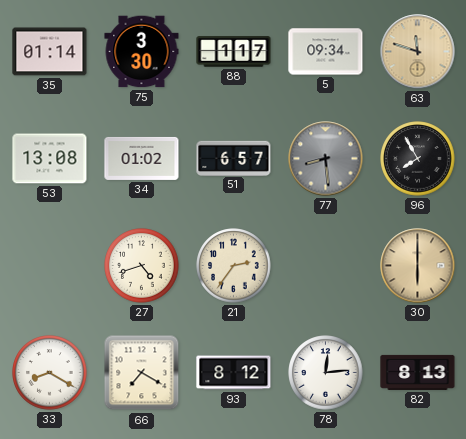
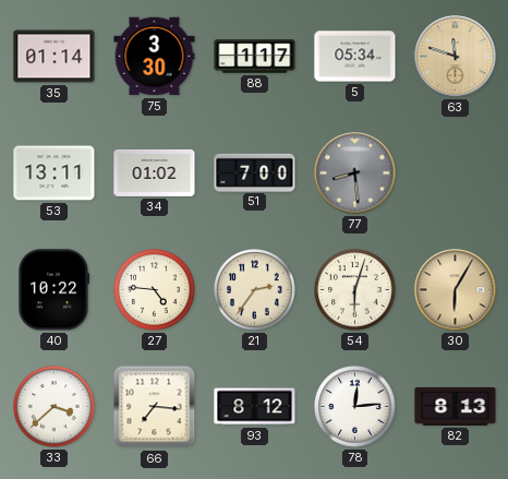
5: 09:34 -> 05:34 (355, 57)
53: 13:08 -> 13:11 (55, 173)
51: 6:57 -> 7:00 (255, 172)
96: 7:55 -> none (418, 159)
40: none -> 10:22 (53, 290)
27: 4:42 -> 4:46 (155, 290)
54: none -> 6:03 (355, 290)
30: 6:00 -> 6:05 (456, 290)
33: 8:20 -> 3:38 (55, 407)
66: 7:20 -> 7:16 (155, 407)
